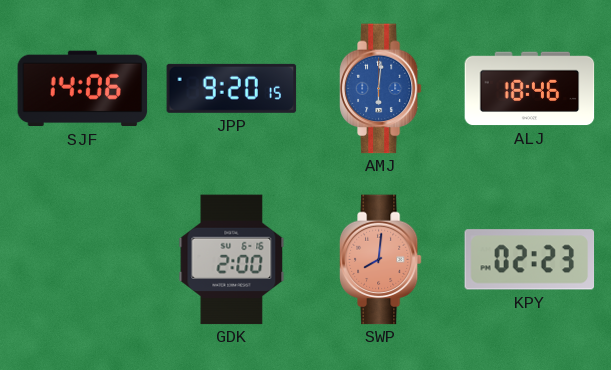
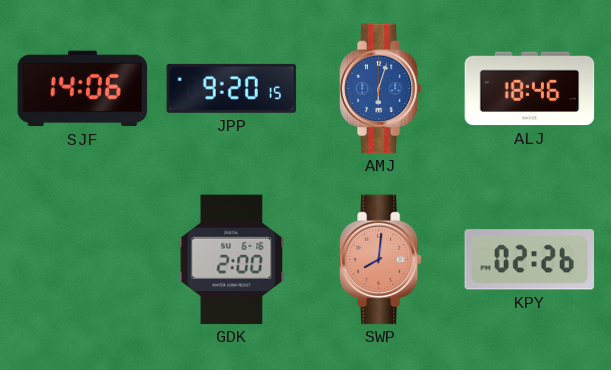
AMJ: 6:01 -> 6:03 (380, 89)
KPY: 02:23 -> 02:26 (530, 260)
